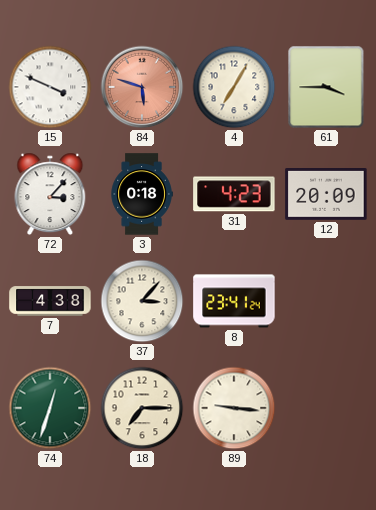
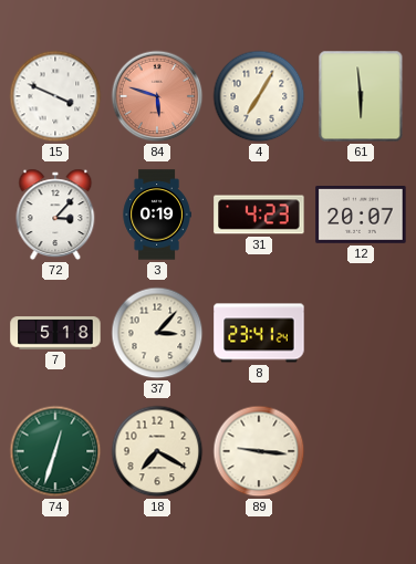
61: 3:45 -> 5:59 (361, 96)
3: 0:18 -> 0:19 (157, 215)
12: 20:09 -> 20:07 (361, 216)
7: 4:38 -> 5:18 (55, 333)
18: 7:15 -> 7:20 (157, 451)
